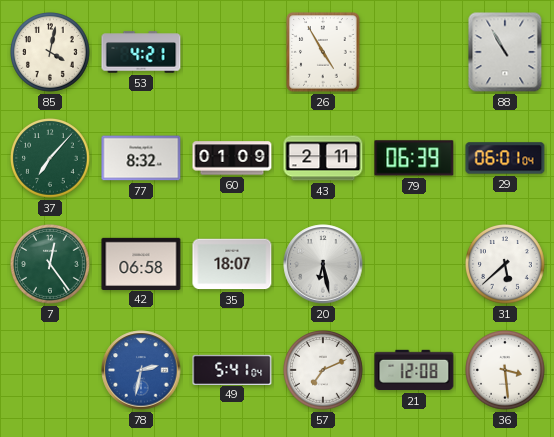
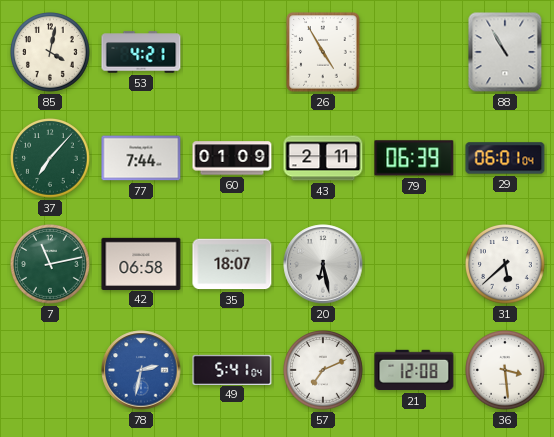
77: 8:32 -> 7:44 (141, 158)
7: 12:24 -> 11:13 (51, 265)
